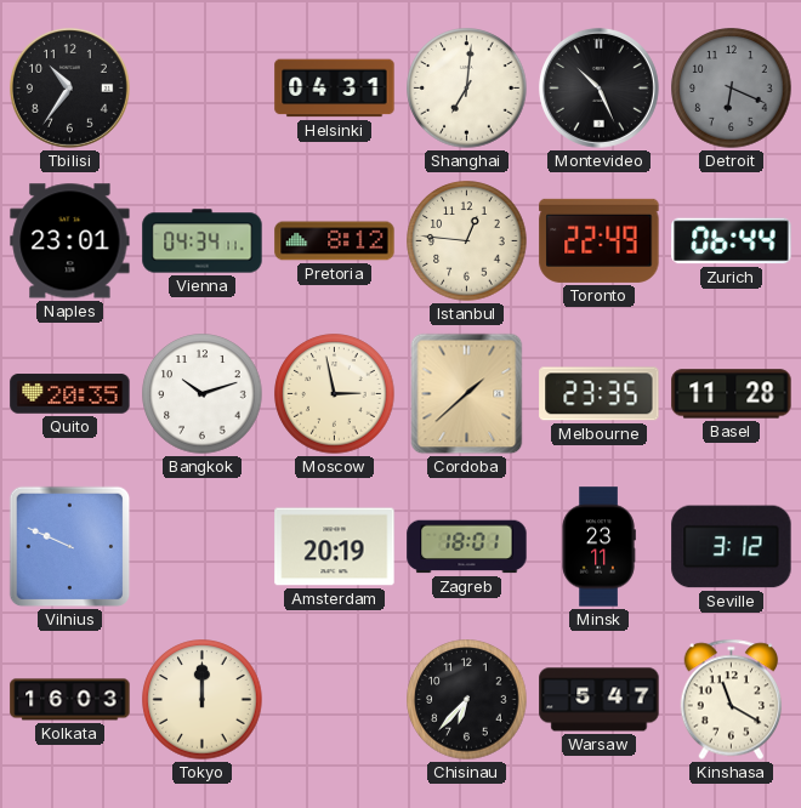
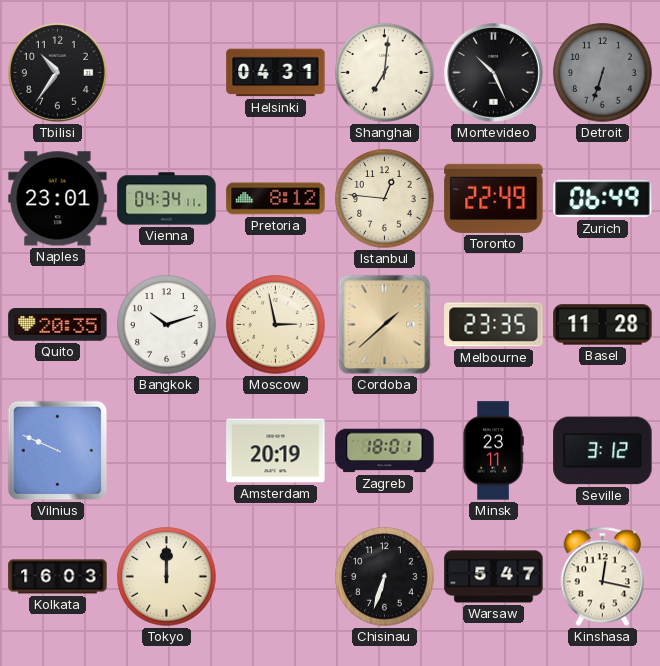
Detroit: 6:19 -> 6:33 (603, 73)
Zurich: 06:44 -> 06:49 (603, 199)
Chisinau: 6:37 -> 6:33 (385, 577)
Kinshasa: 11:20 -> 12:17 (603, 577)
